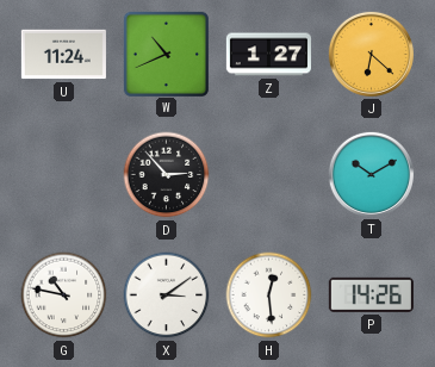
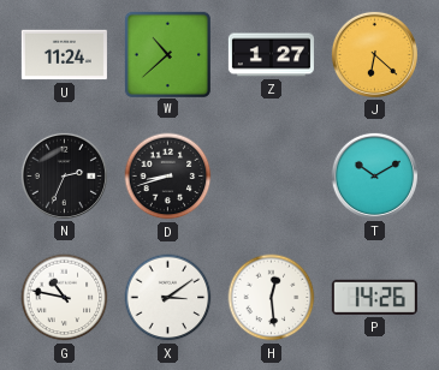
W: 10:41 -> 10:38 (167, 54)
N: none -> 2:34 (64, 175)
D: 2:53 -> 8:42 (168, 177)
